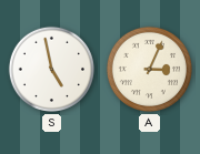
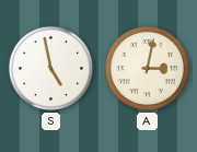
A: 3:04 -> 3:02 (147, 68)
